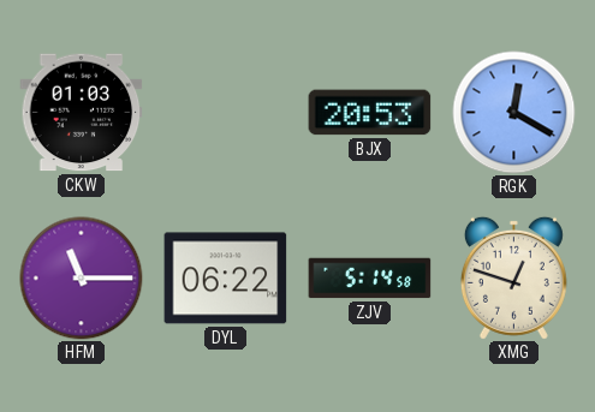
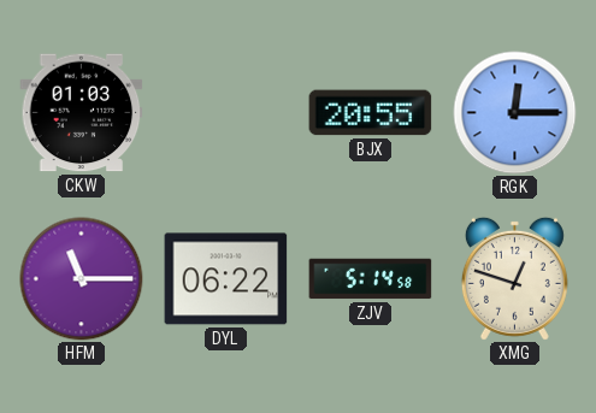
BJX: 20:53 -> 20:55 (371, 113)
RGK: 12:20 -> 12:15 (515, 113)
